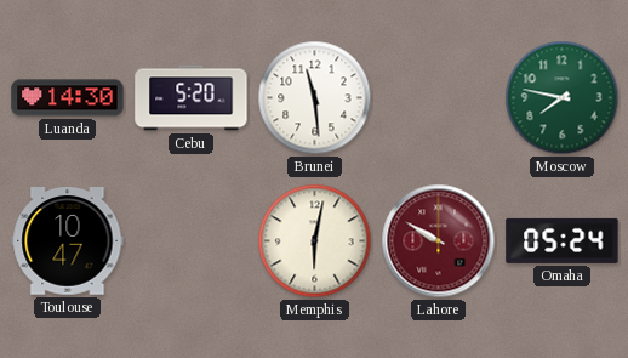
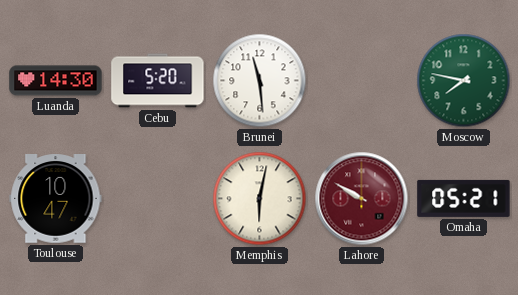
Omaha: 05:24 -> 05:21 (464, 198)
